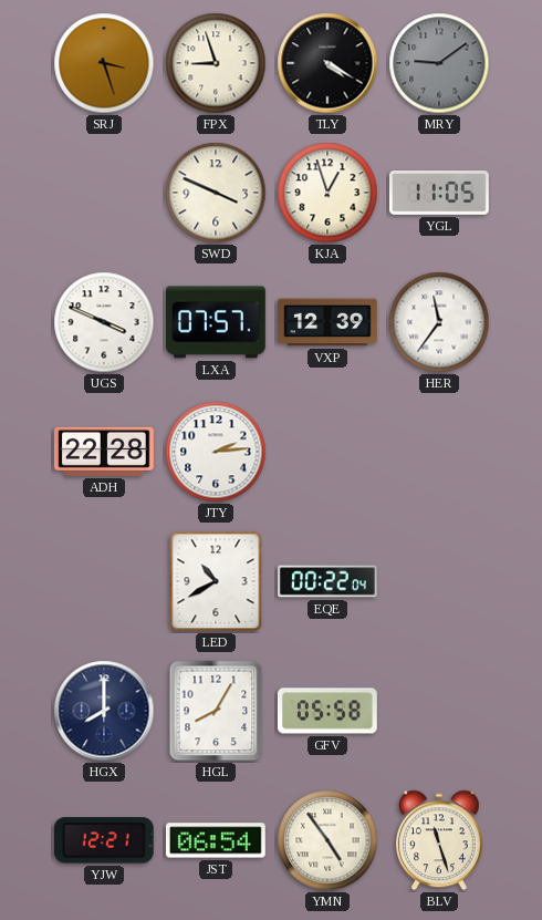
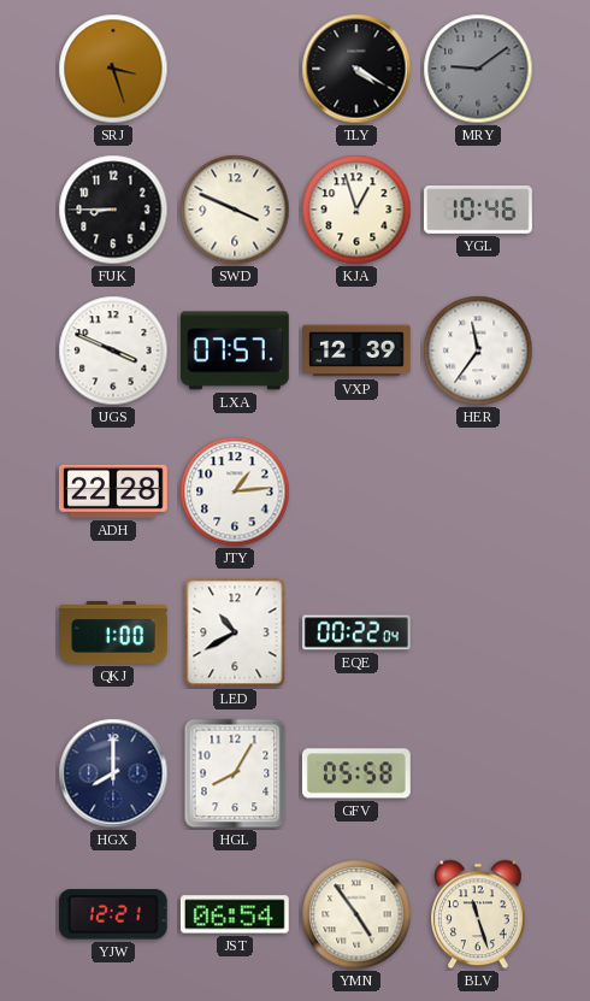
FPX: 8:57 -> none (216, 63)
FUK: none -> 8:45 (113, 210)
YGL: 11:05 -> 10:46 (479, 210)
JTY: 2:14 -> 1:14 (235, 491)
QKJ: none -> 1:00 (114, 632)
